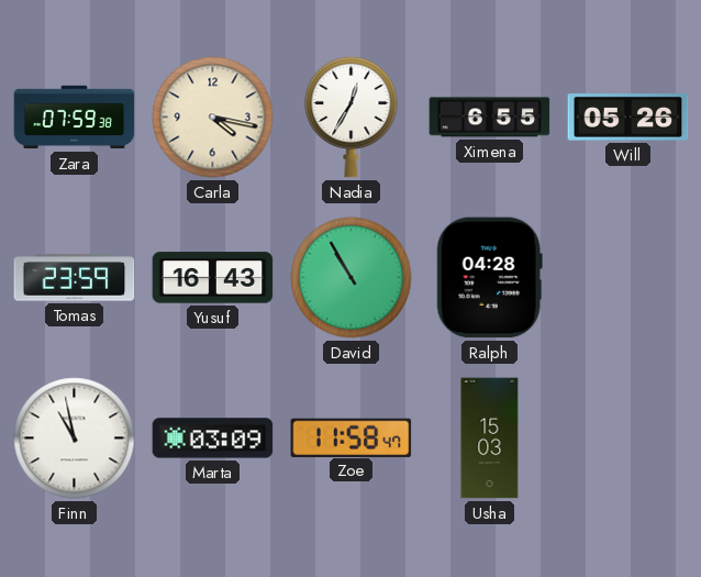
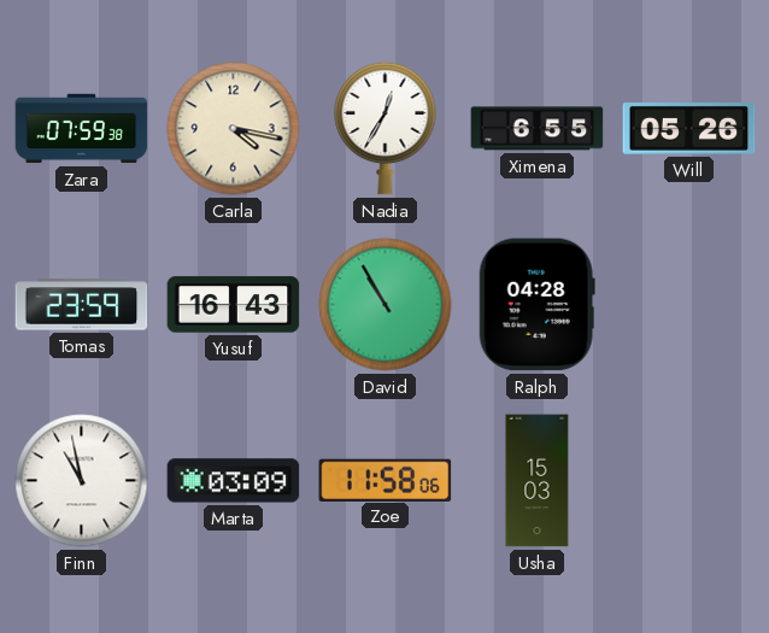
Zoe: 11:58:47 -> 11:58:06 (386, 480)
